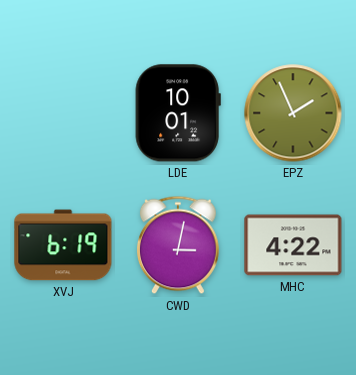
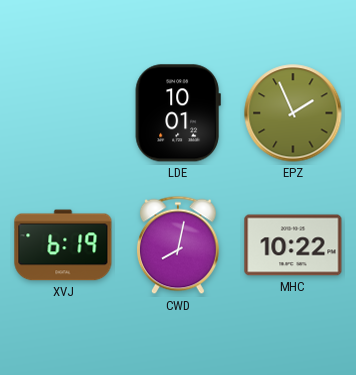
CWD: 3:02 -> 8:02 (178, 245)
MHC: 4:22 -> 10:22 (293, 245)
